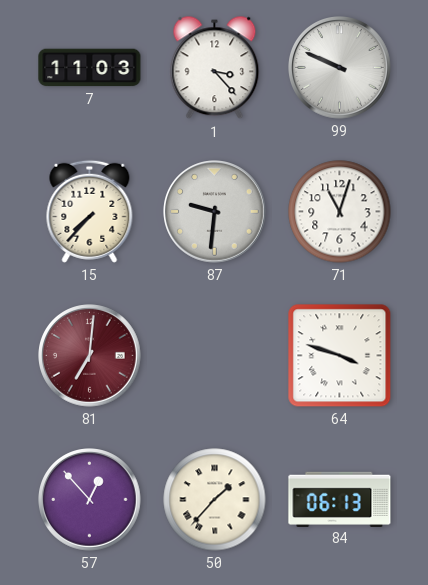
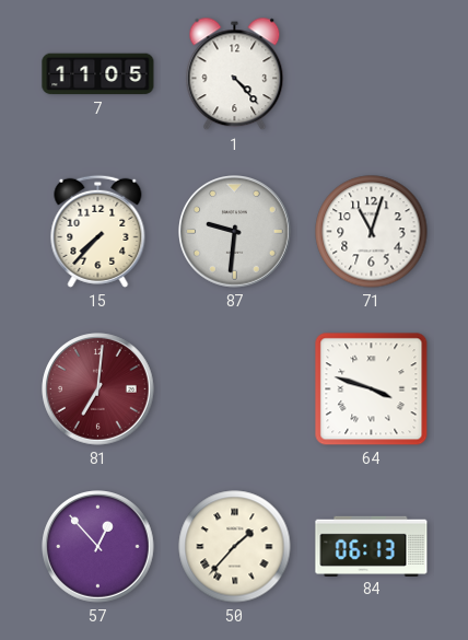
7: 11:03 -> 11:05 (98, 74)
1: 3:23 -> 4:23 (235, 74)
99: 9:49 -> none (340, 68)
